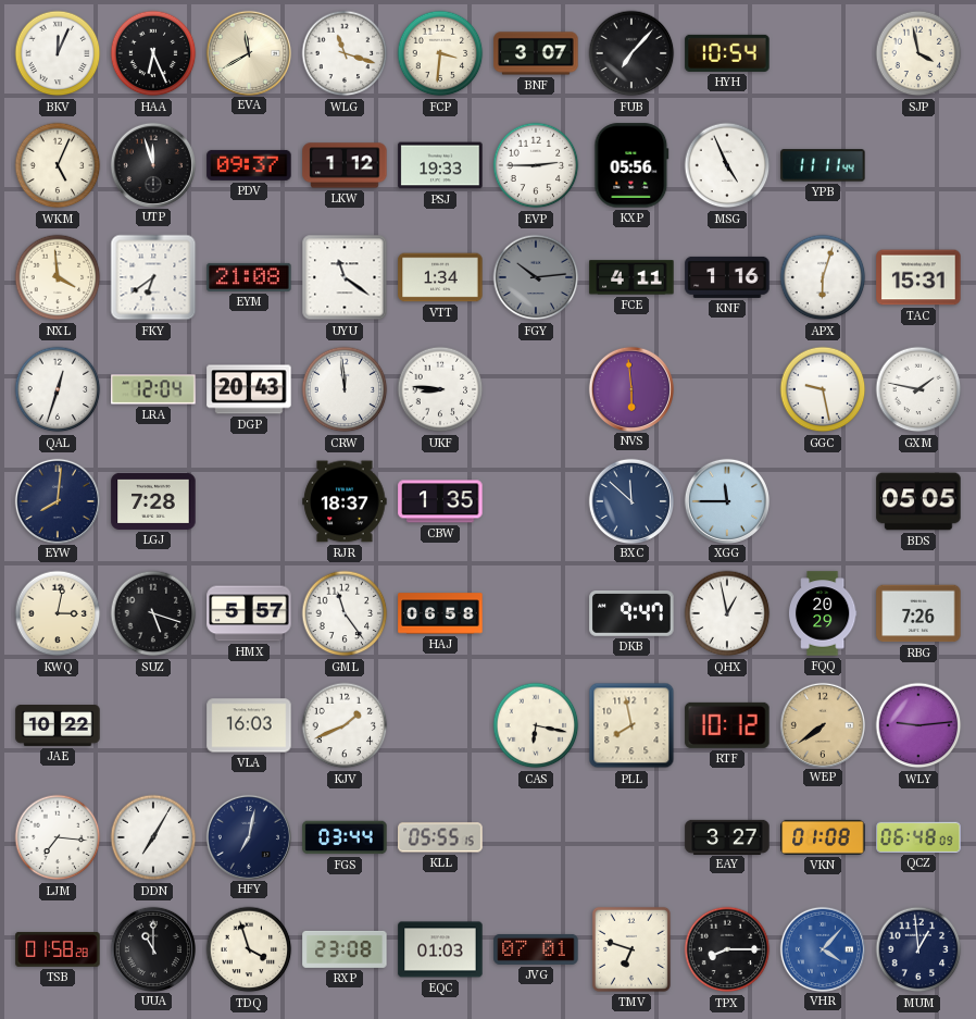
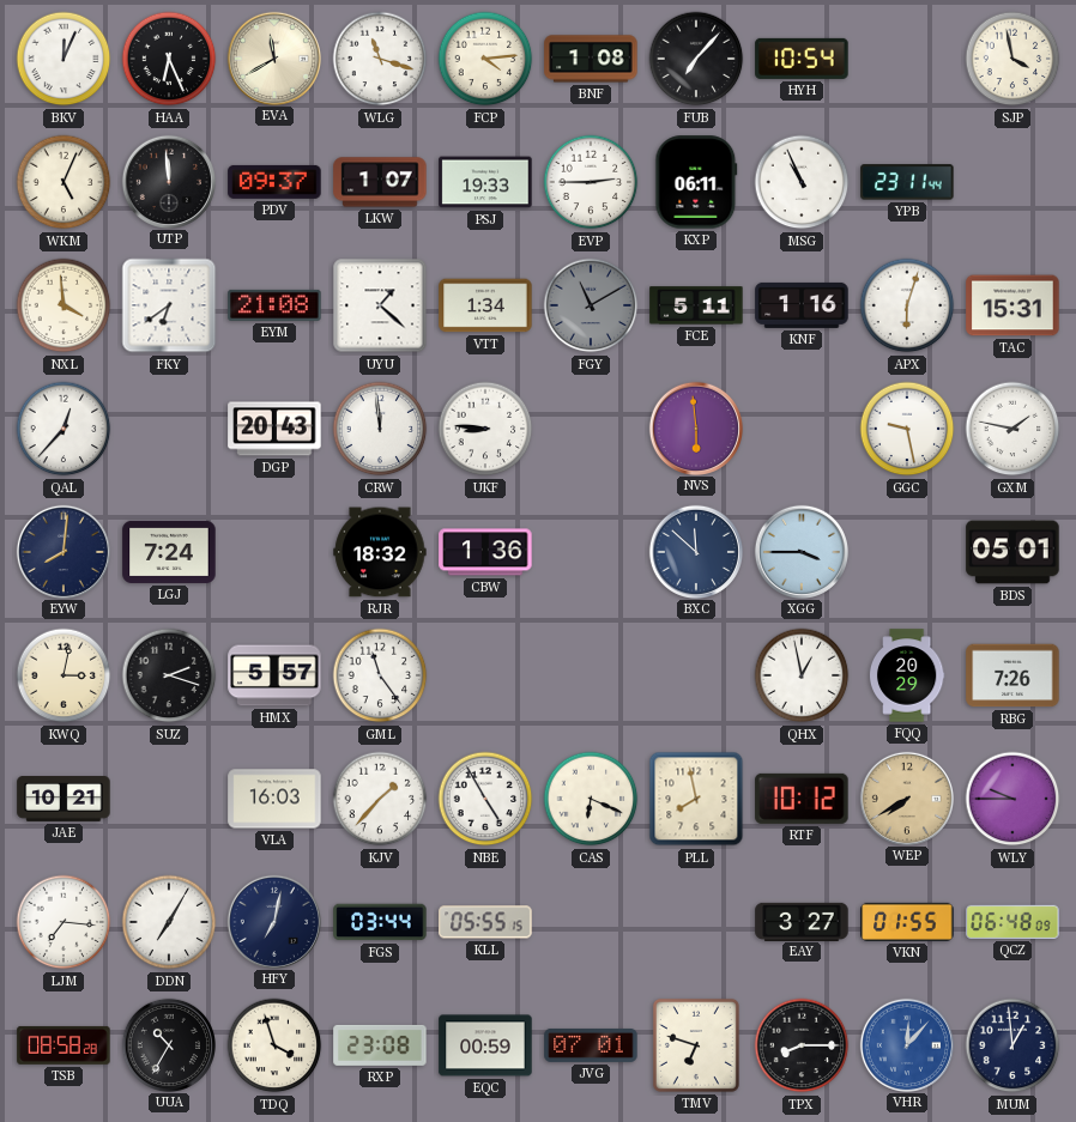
FCP: 3:31 -> 4:14 (485, 59)
BNF: 3:07 -> 1:08 (591, 59)
UTP: 11:57 -> 11:59 (168, 181)
LKW: 1:12 -> 1:07 (380, 182)
KXP: 05:56 -> 06:11 (696, 182)
MSG: 4:56 -> 10:56 (802, 182)
YPB: 11:11 -> 23:11 (907, 182)
UYU: 11:21 -> 1:22 (380, 305)
FGY: 10:14 -> 11:10 (591, 305)
FCE: 4:11 -> 5:11 (696, 305)
QAL: 12:33 -> 12:37 (64, 429)
LRA: 12:04 -> none (153, 389)
LGJ: 7:28 -> 7:24 (169, 552)
RJR: 18:37 -> 18:32 (380, 552)
CBW: 1:35 -> 1:36 (485, 552)
XGG: 11:45 -> 3:45 (800, 551)
BDS: 05:05 -> 05:01 (1012, 552)
SUZ: 5:18 -> 2:18 (169, 675)
HAJ: 06:58 -> none (440, 613)
DKB: 9:47 -> none (631, 614)
JAE: 10:22 -> 10:21 (64, 800)
KJV: 1:41 -> 1:37 (380, 799)
NBE: none -> 4:55 (485, 799)
CAS: 6:17 -> 6:19 (591, 799)
WEP: 7:39 -> 7:40 (906, 797)
WLY: 9:14 -> 9:45 (1012, 799)
VKN: 01:08 -> 01:55 (907, 922)
TSB: 01:58 -> 08:58 (64, 1045)
UUA: 11:00 -> 10:35 (168, 1044)
EQC: 01:03 -> 00:59 (485, 1045)
VHR: 4:07 -> 12:07 (906, 1044)
